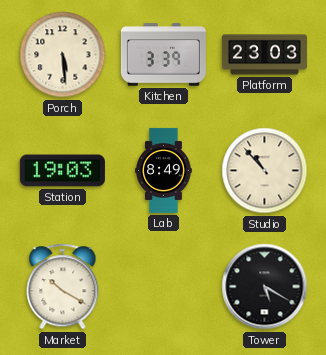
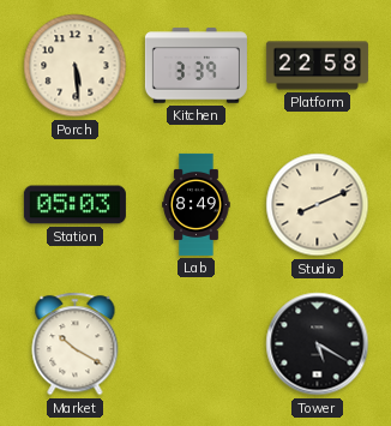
Platform: 23:03 -> 22:58 (317, 66)
Station: 19:03 -> 05:03 (74, 205)
Studio: 10:53 -> 8:11 (318, 205)
